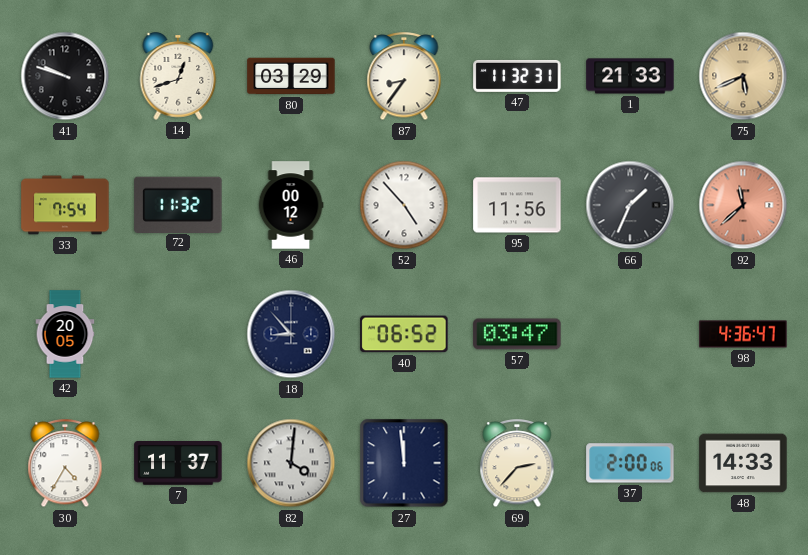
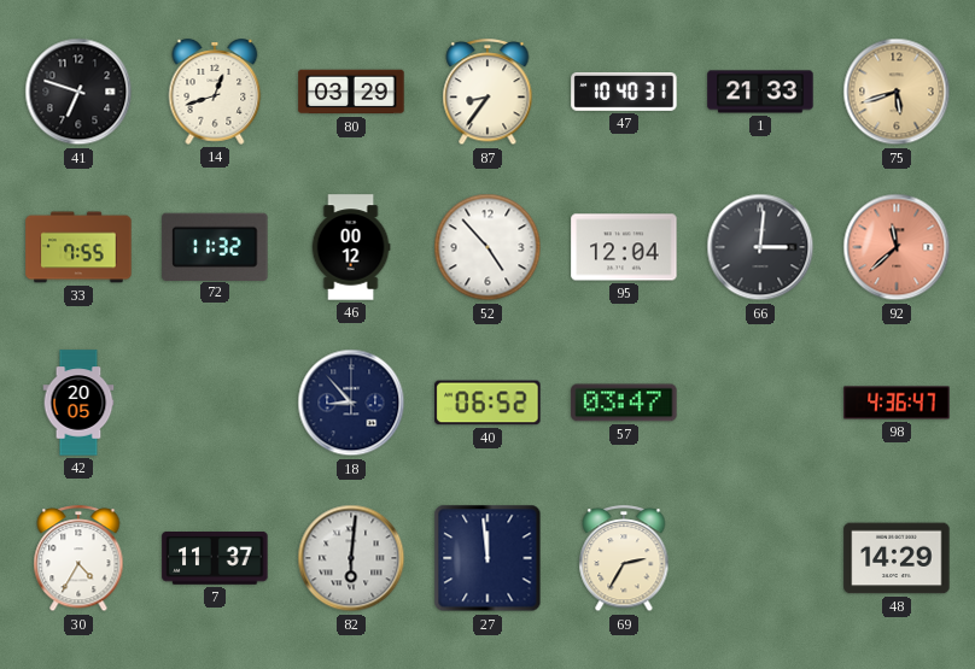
41: 9:48 -> 6:48 (78, 92)
47: 11:32 -> 10:40 (624, 92)
75: 5:41 -> 5:42 (897, 92)
33: 7:54 -> 7:55 (78, 247)
95: 11:56 -> 12:04 (624, 247)
66: 1:34 -> 3:01 (760, 247)
82: 4:01 -> 6:01 (351, 558)
69: 2:37 -> 2:35 (624, 559)
37: 2:00 -> none (630, 463)
48: 14:33 -> 14:29 (897, 558)
